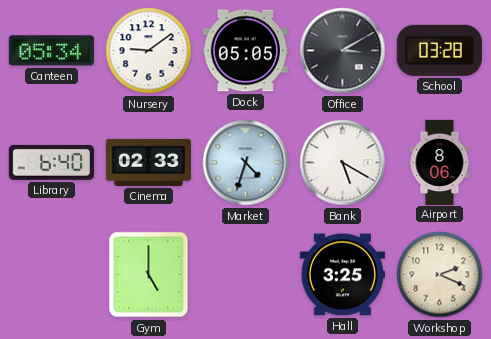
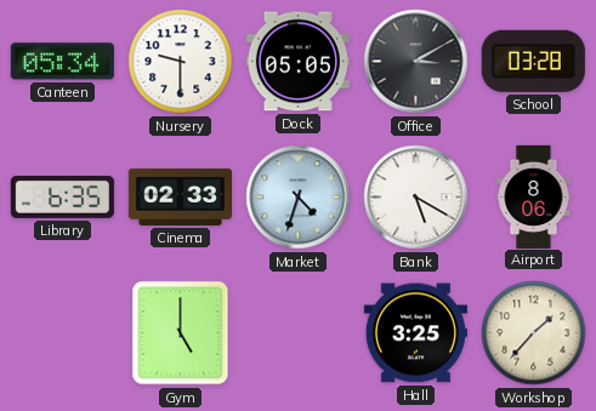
Nursery: 9:09 -> 9:30 (181, 62)
Library: 6:40 -> 6:35 (62, 196)
Workshop: 2:19 -> 1:37 (534, 333)
